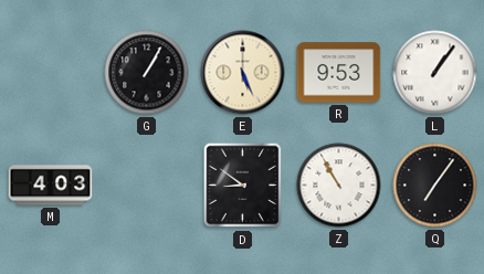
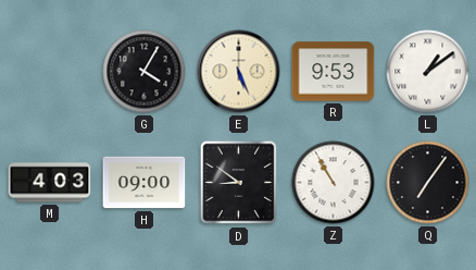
G: 1:05 -> 4:05 (145, 72)
L: 1:06 -> 1:09 (428, 72)
H: none -> 09:00 (145, 183)
